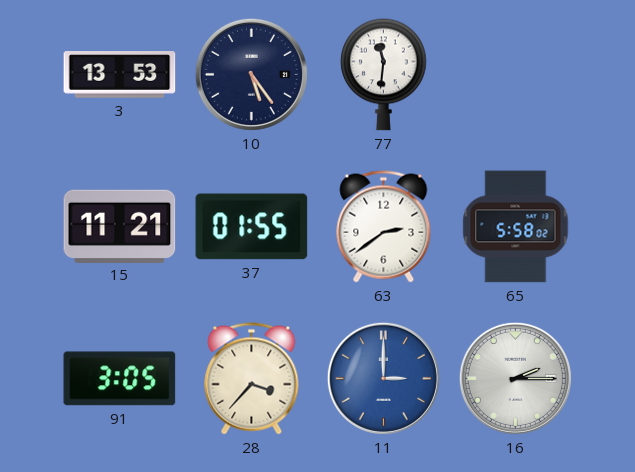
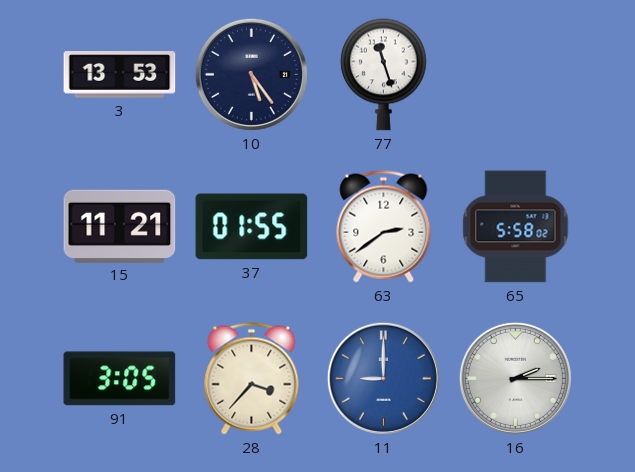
77: 11:31 -> 11:27 (384, 74)
11: 3:00 -> 9:00 (383, 378)
